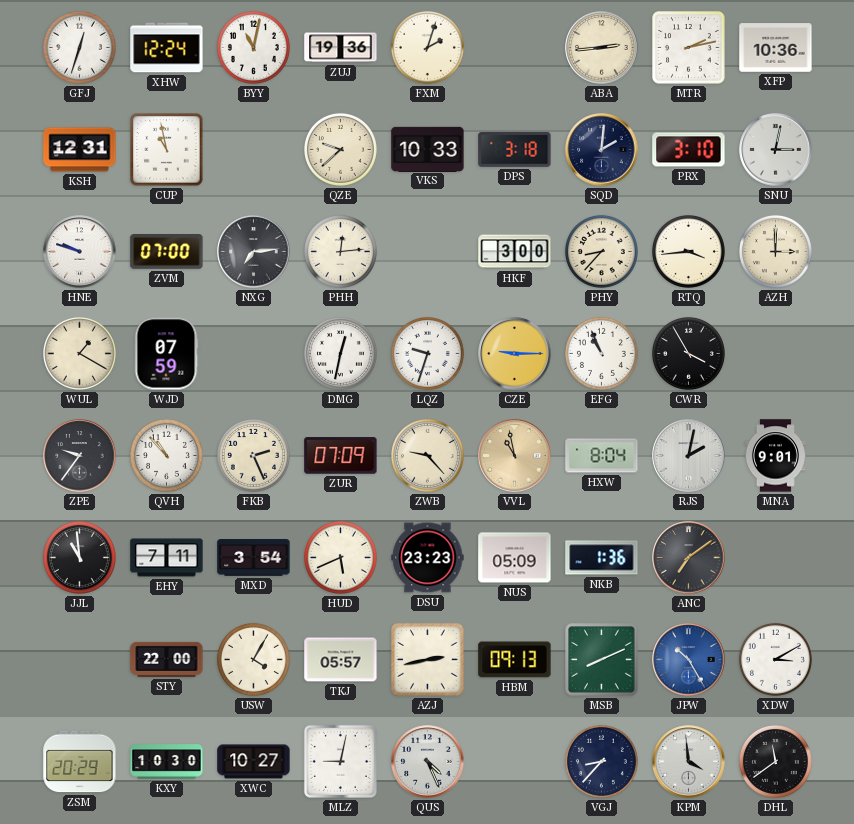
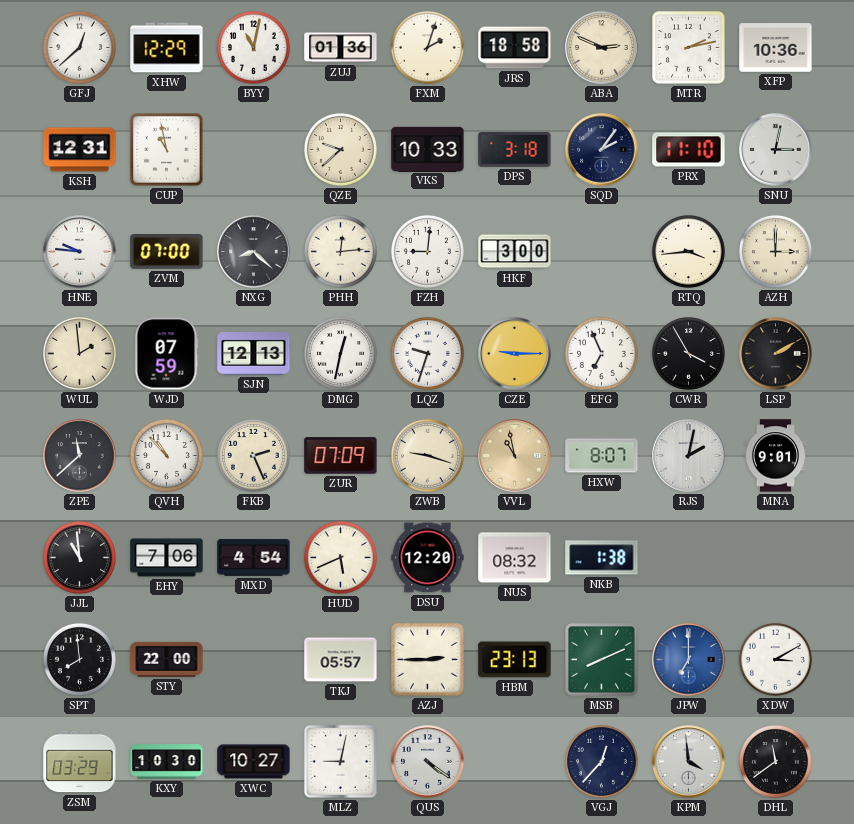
GFJ: 12:33 -> 12:38 (79, 47)
XHW: 12:24 -> 12:29 (167, 48)
ZUJ: 19:36 -> 01:36 (341, 48)
JRS: none -> 18:58 (515, 48)
ABA: 2:44 -> 2:49 (602, 48)
SQD: 2:01 -> 2:06 (602, 150)
PRX: 3:10 -> 11:10 (689, 150)
HNE: 9:48 -> 9:46 (80, 252)
NXG: 7:14 -> 8:22 (254, 252)
FZH: none -> 9:01 (427, 251)
PHY: 8:37 -> none (601, 251)
WUL: 1:20 -> 1:59 (79, 353)
SJN: none -> 12:13 (254, 353)
EFG: 10:56 -> 6:56 (601, 353)
LSP: none -> 2:10 (776, 354)
ZPE: 9:36 -> 11:38 (80, 456)
ZWB: 9:23 -> 9:18 (427, 455)
HXW: 8:04 -> 8:07 (602, 456)
EHY: 7:11 -> 7:06 (167, 558)
MXD: 3:54 -> 4:54 (254, 558)
DSU: 23:23 -> 12:20 (428, 558)
NUS: 05:09 -> 08:32 (515, 558)
NKB: 1:36 -> 1:38 (602, 558)
ANC: 7:09 -> none (689, 558)
SPT: none -> 7:59 (79, 659)
USW: 4:05 -> none (253, 659)
AZJ: 2:43 -> 2:45 (428, 660)
HBM: 09:13 -> 23:13 (515, 660)
JPW: 10:25 -> 7:00 (689, 660)
ZSM: 20:29 -> 03:29 (80, 762)
QUS: 4:26 -> 4:21 (428, 762)
VGJ: 8:37 -> 12:37 (601, 761)
